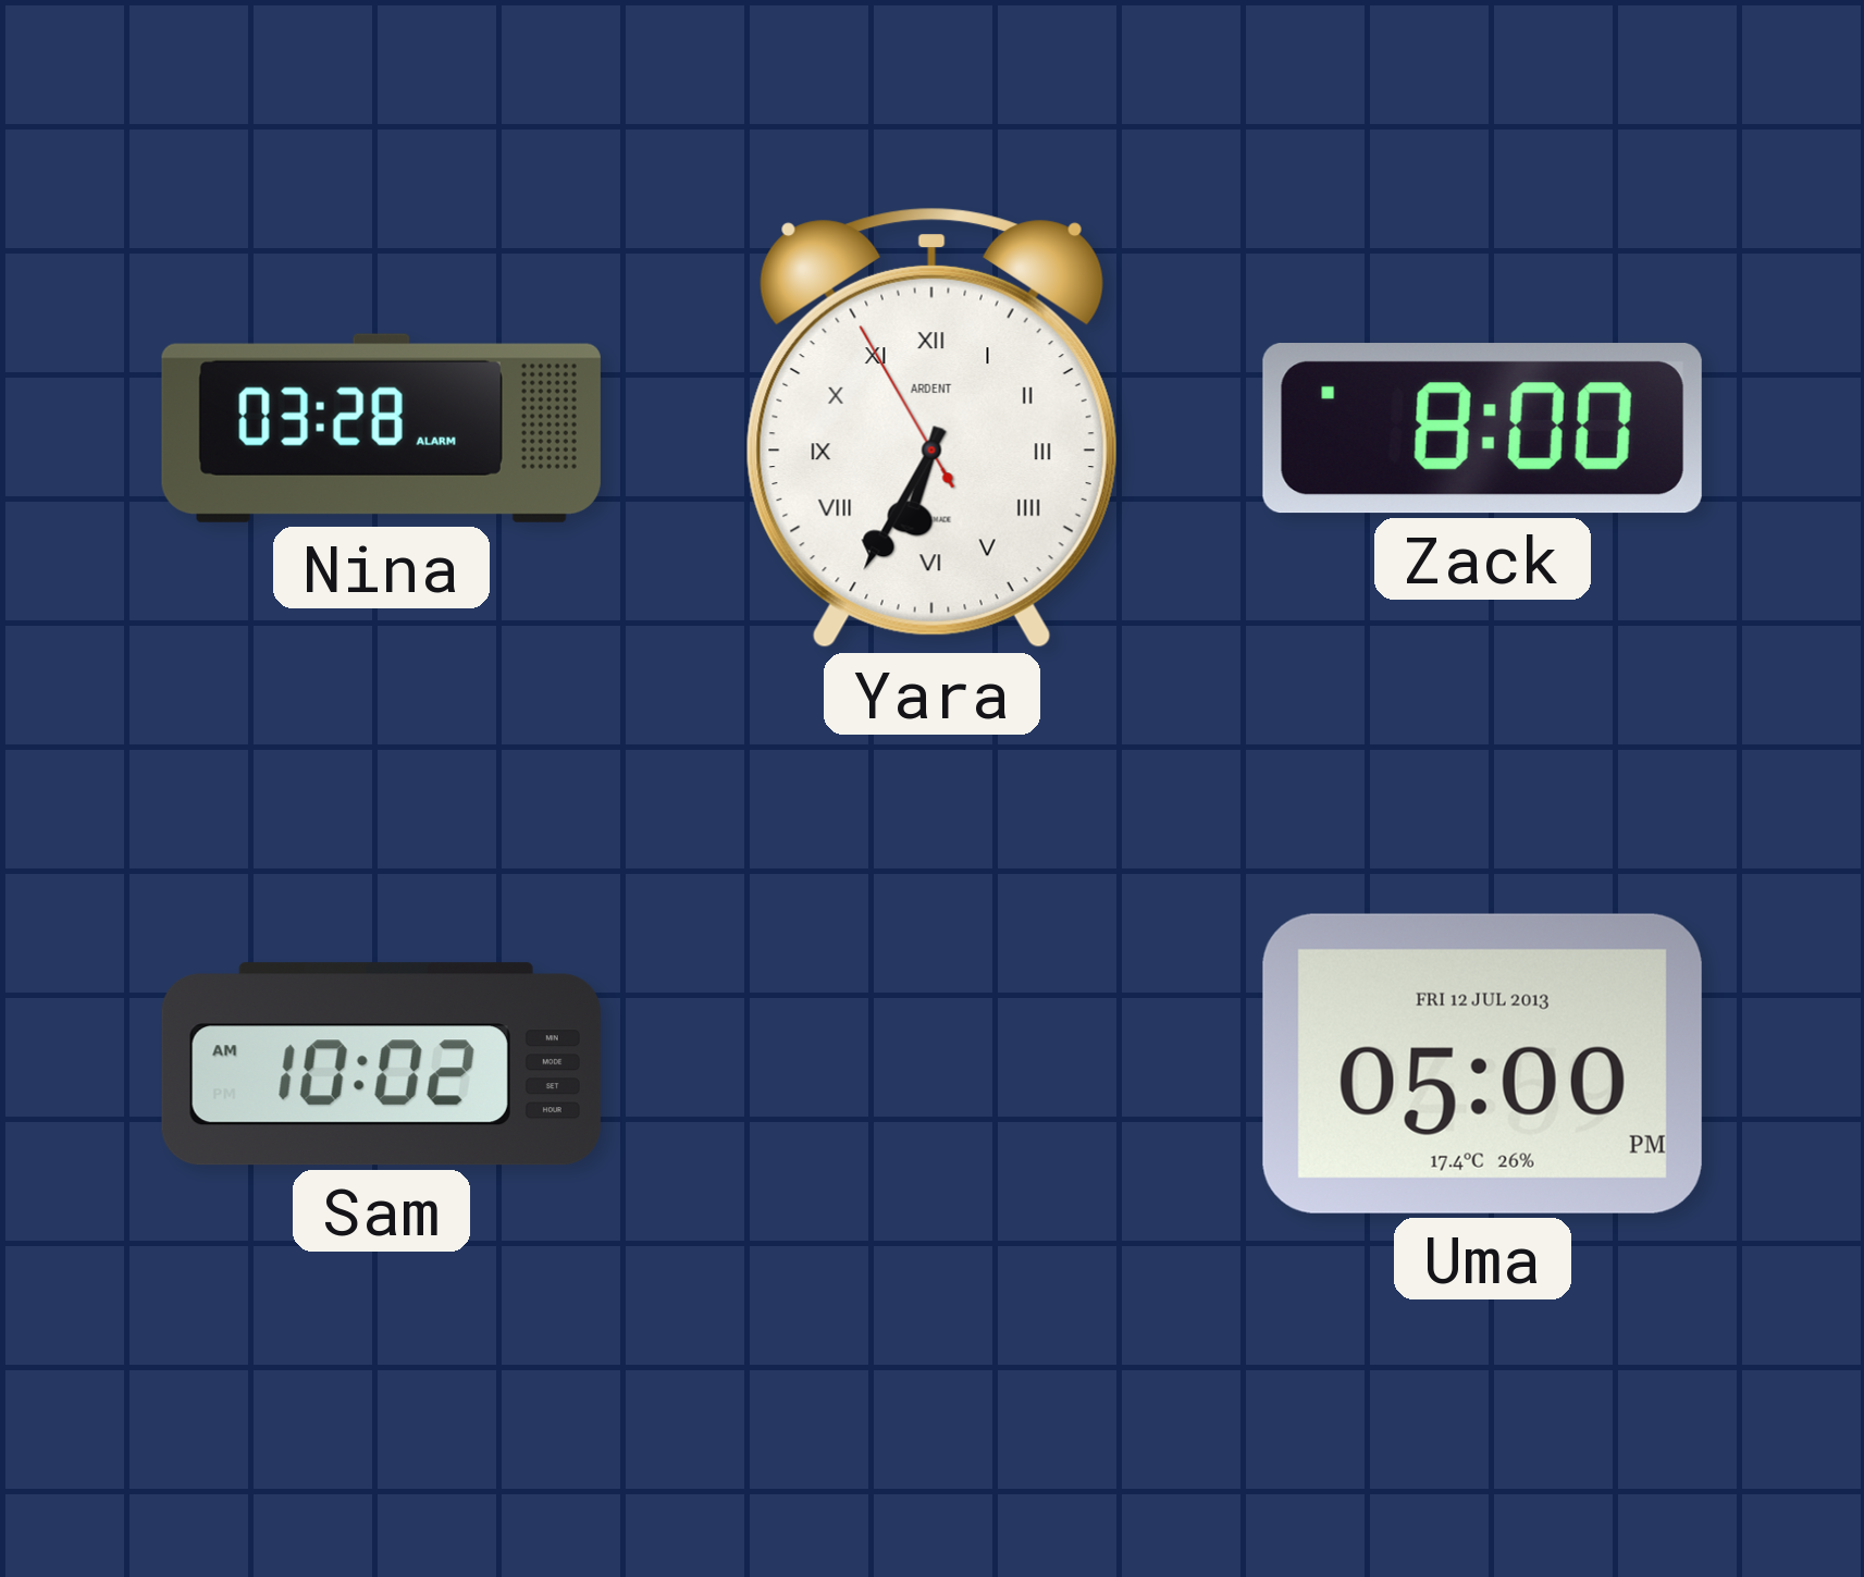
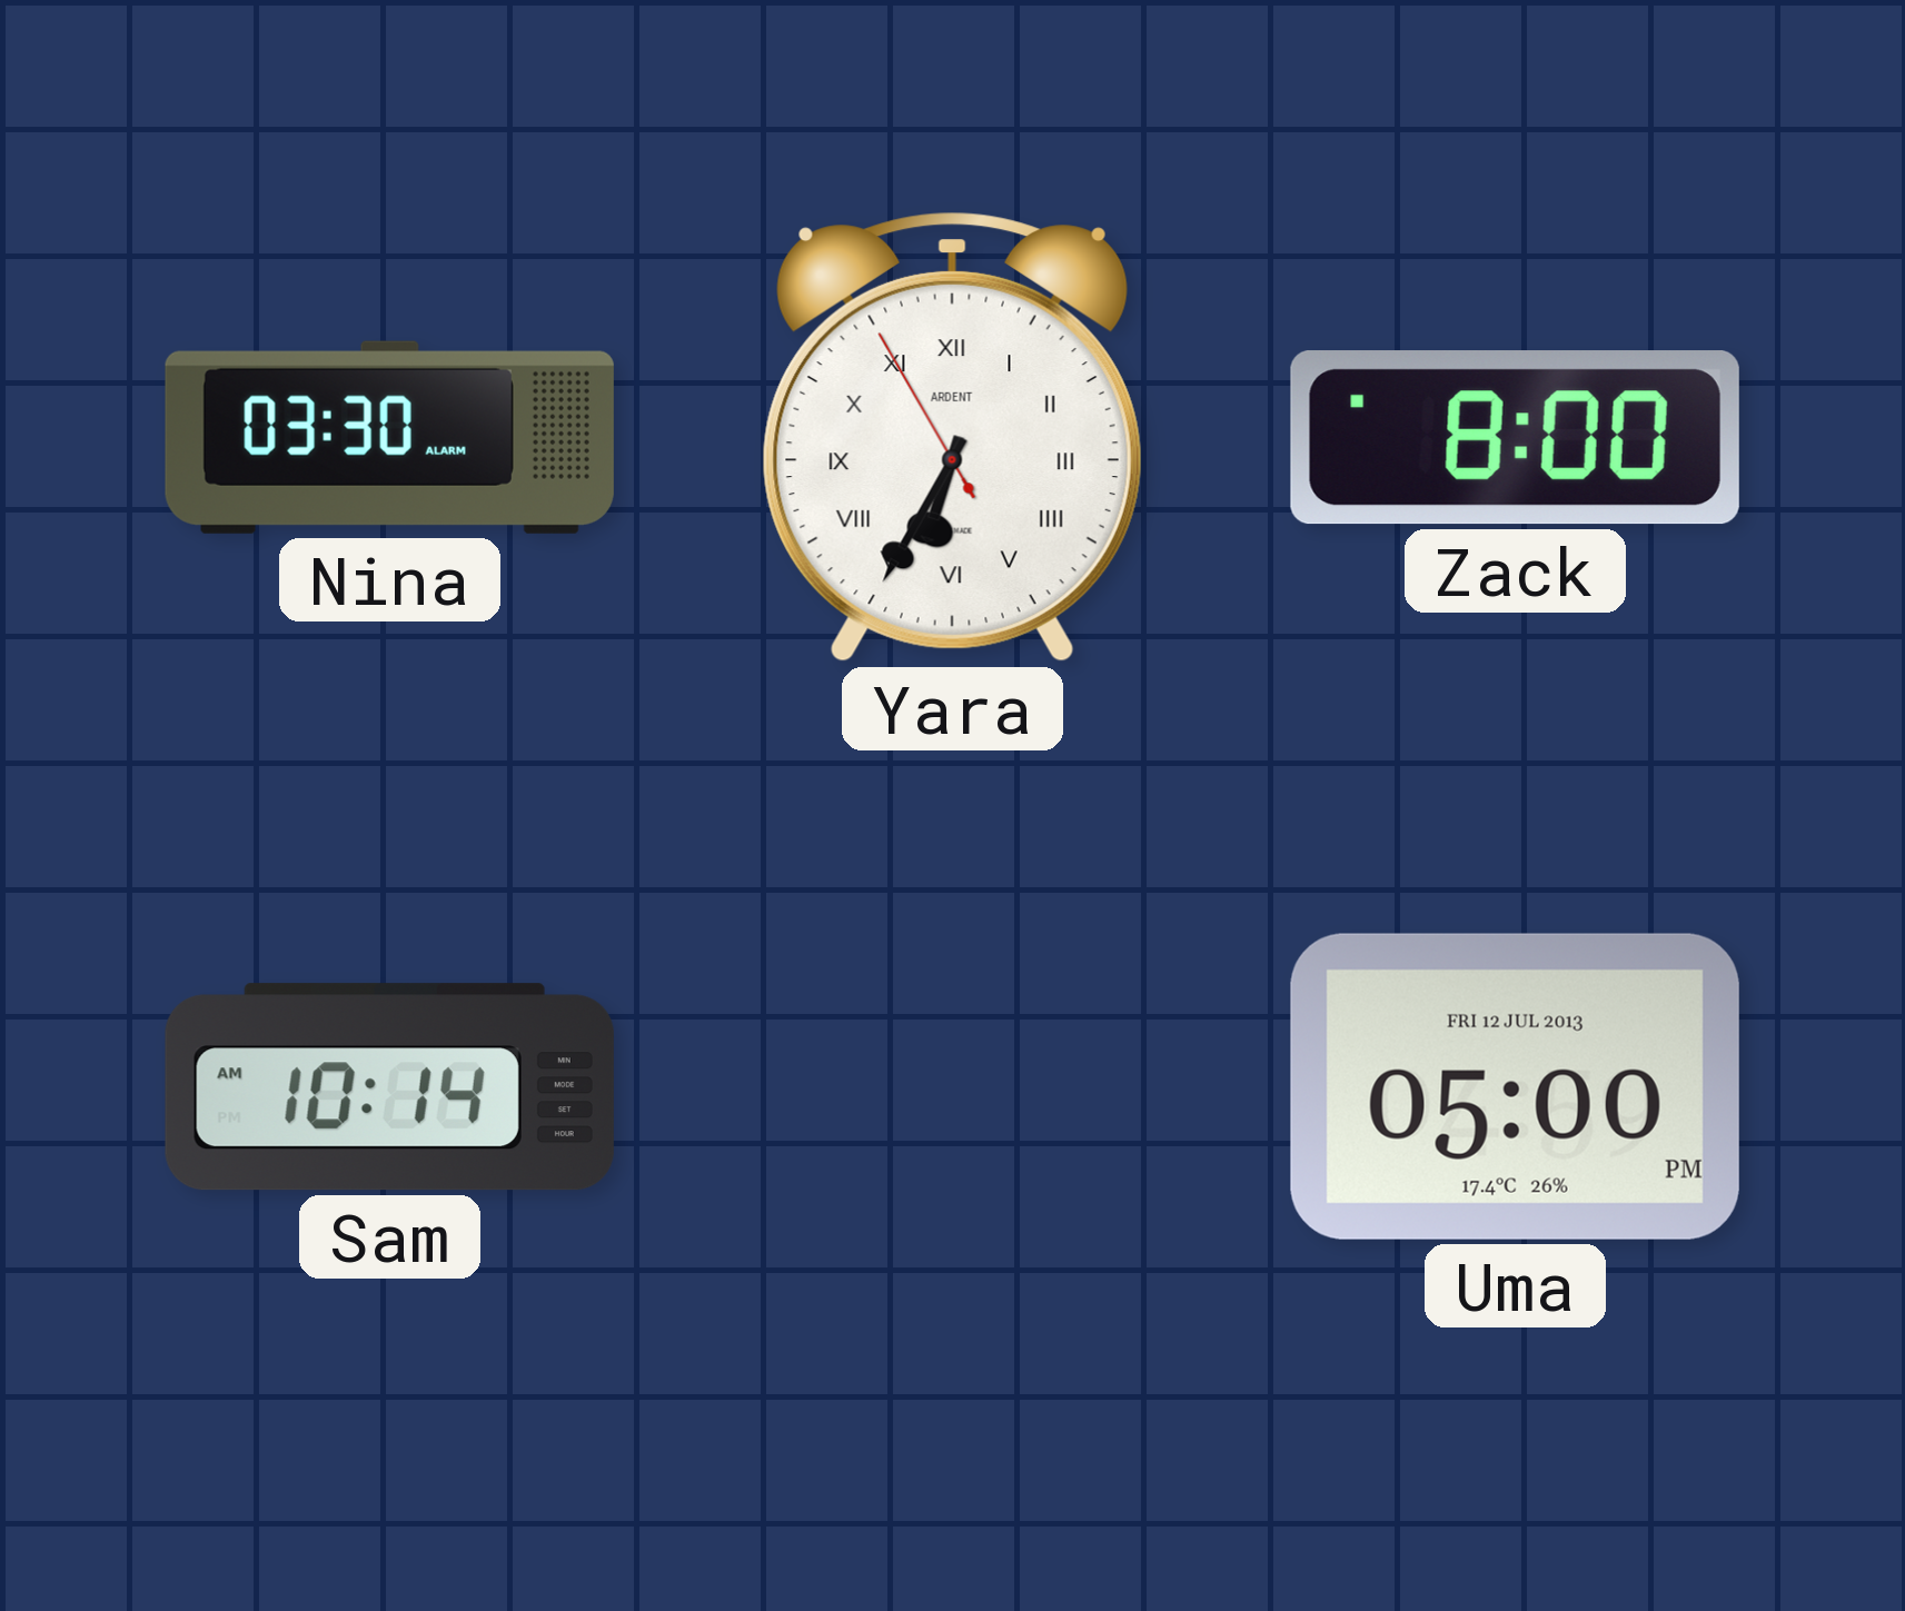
Nina: 03:28 -> 03:30 (389, 437)
Sam: 10:02 -> 10:14 (389, 1087)
